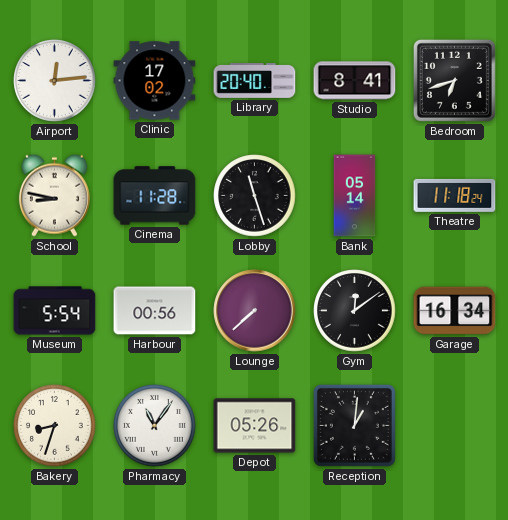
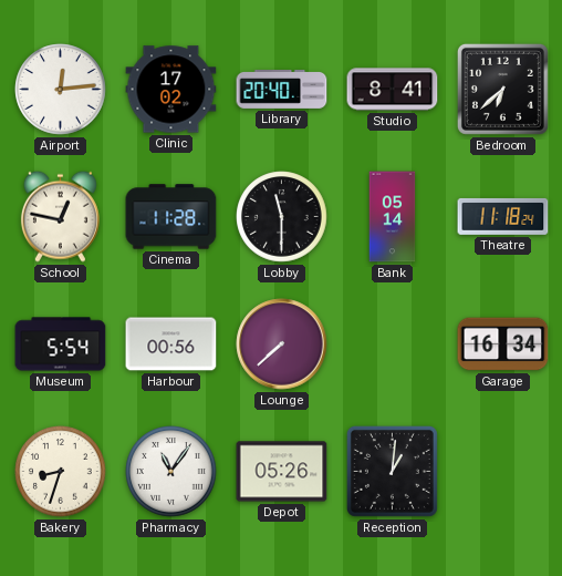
Bedroom: 6:42 -> 6:38 (502, 89)
School: 8:47 -> 12:47 (60, 216)
Lobby: 11:27 -> 11:30 (282, 217)
Gym: 12:09 -> none (355, 311)
